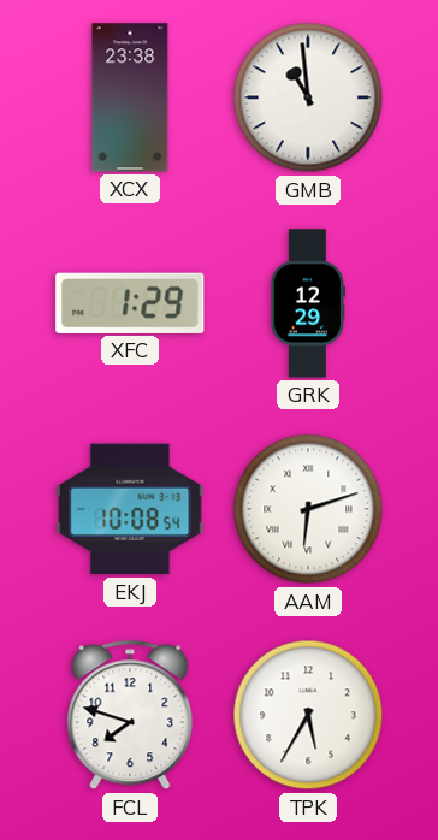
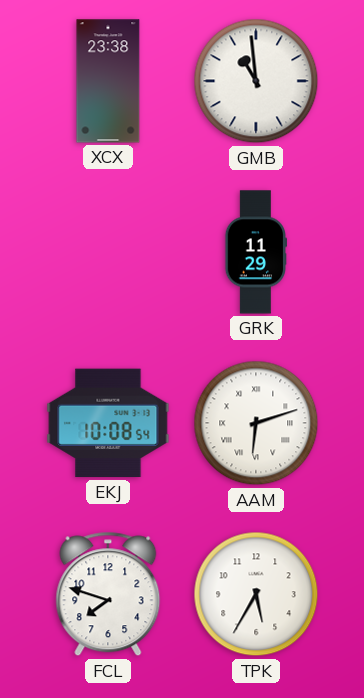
XFC: 1:29 -> none (130, 303)
GRK: 12:29 -> 11:29 (255, 252)
